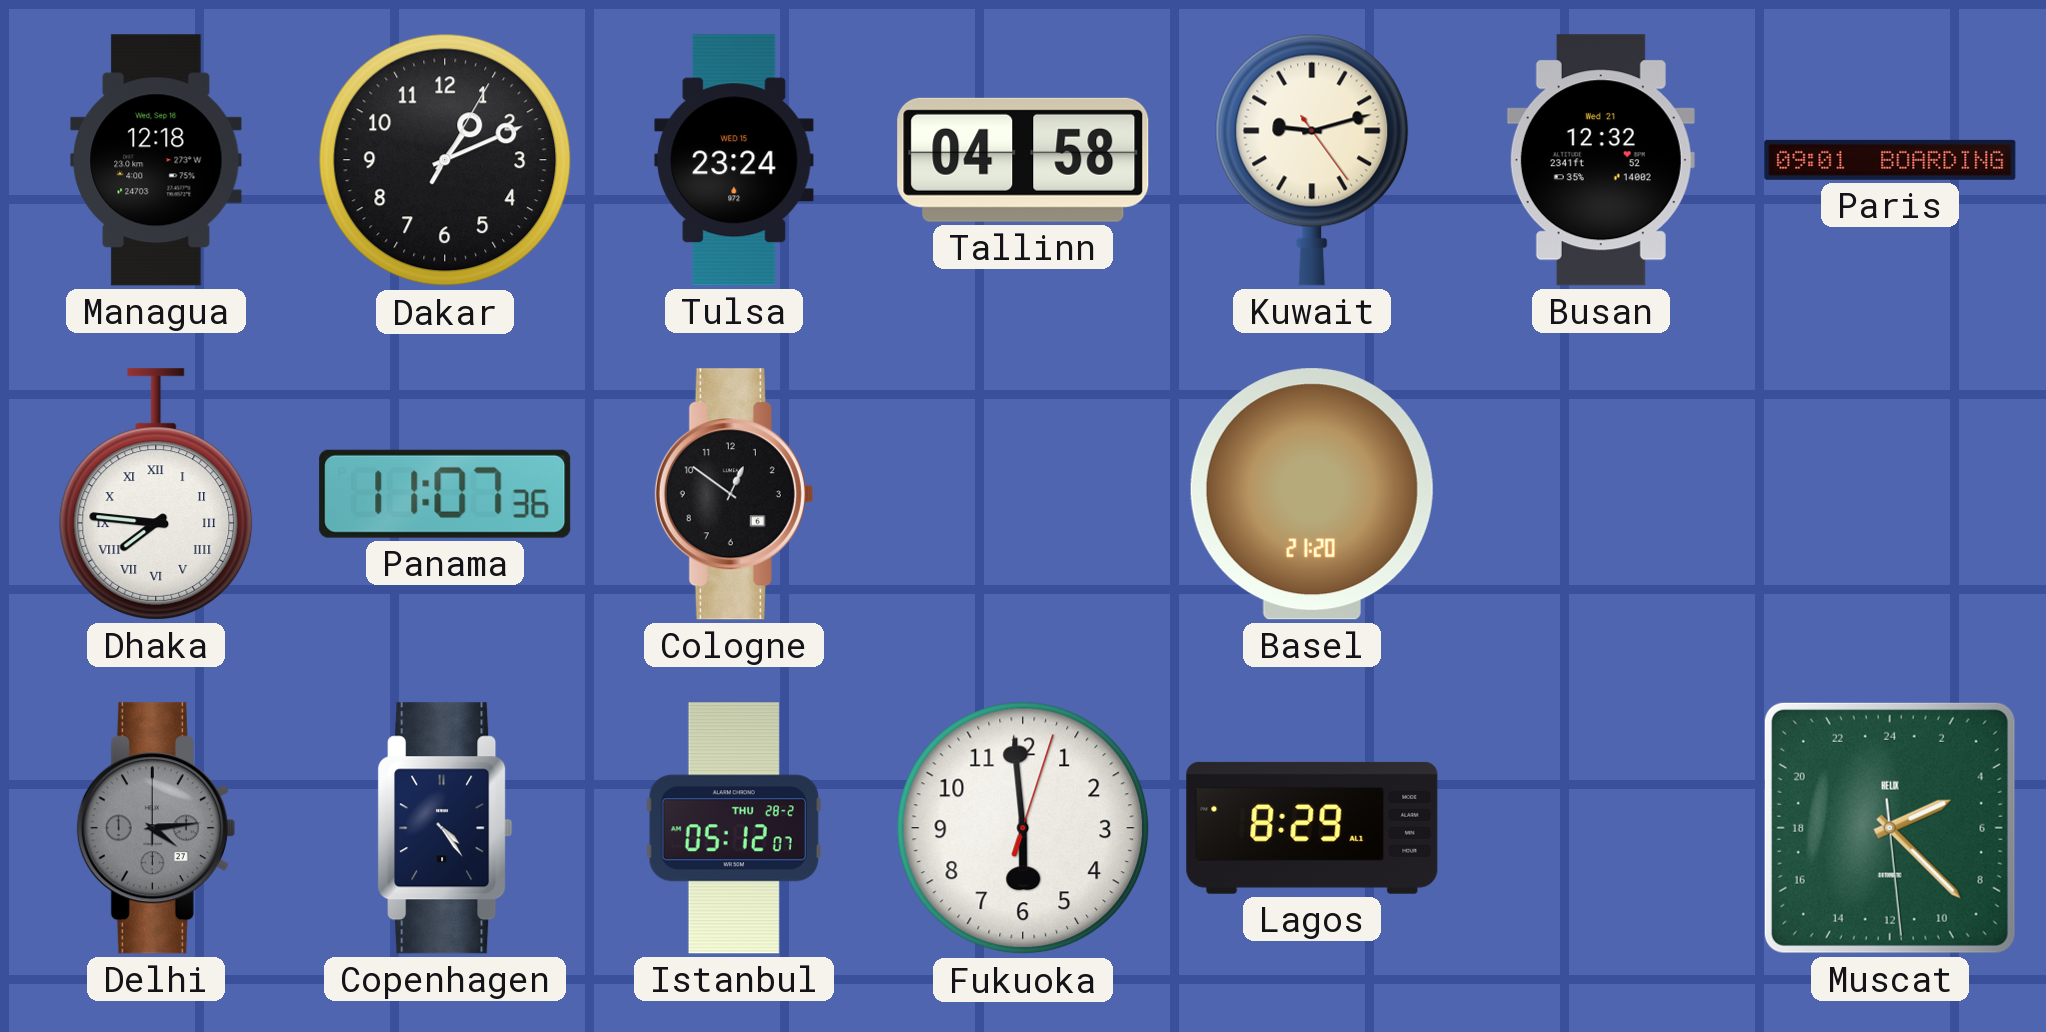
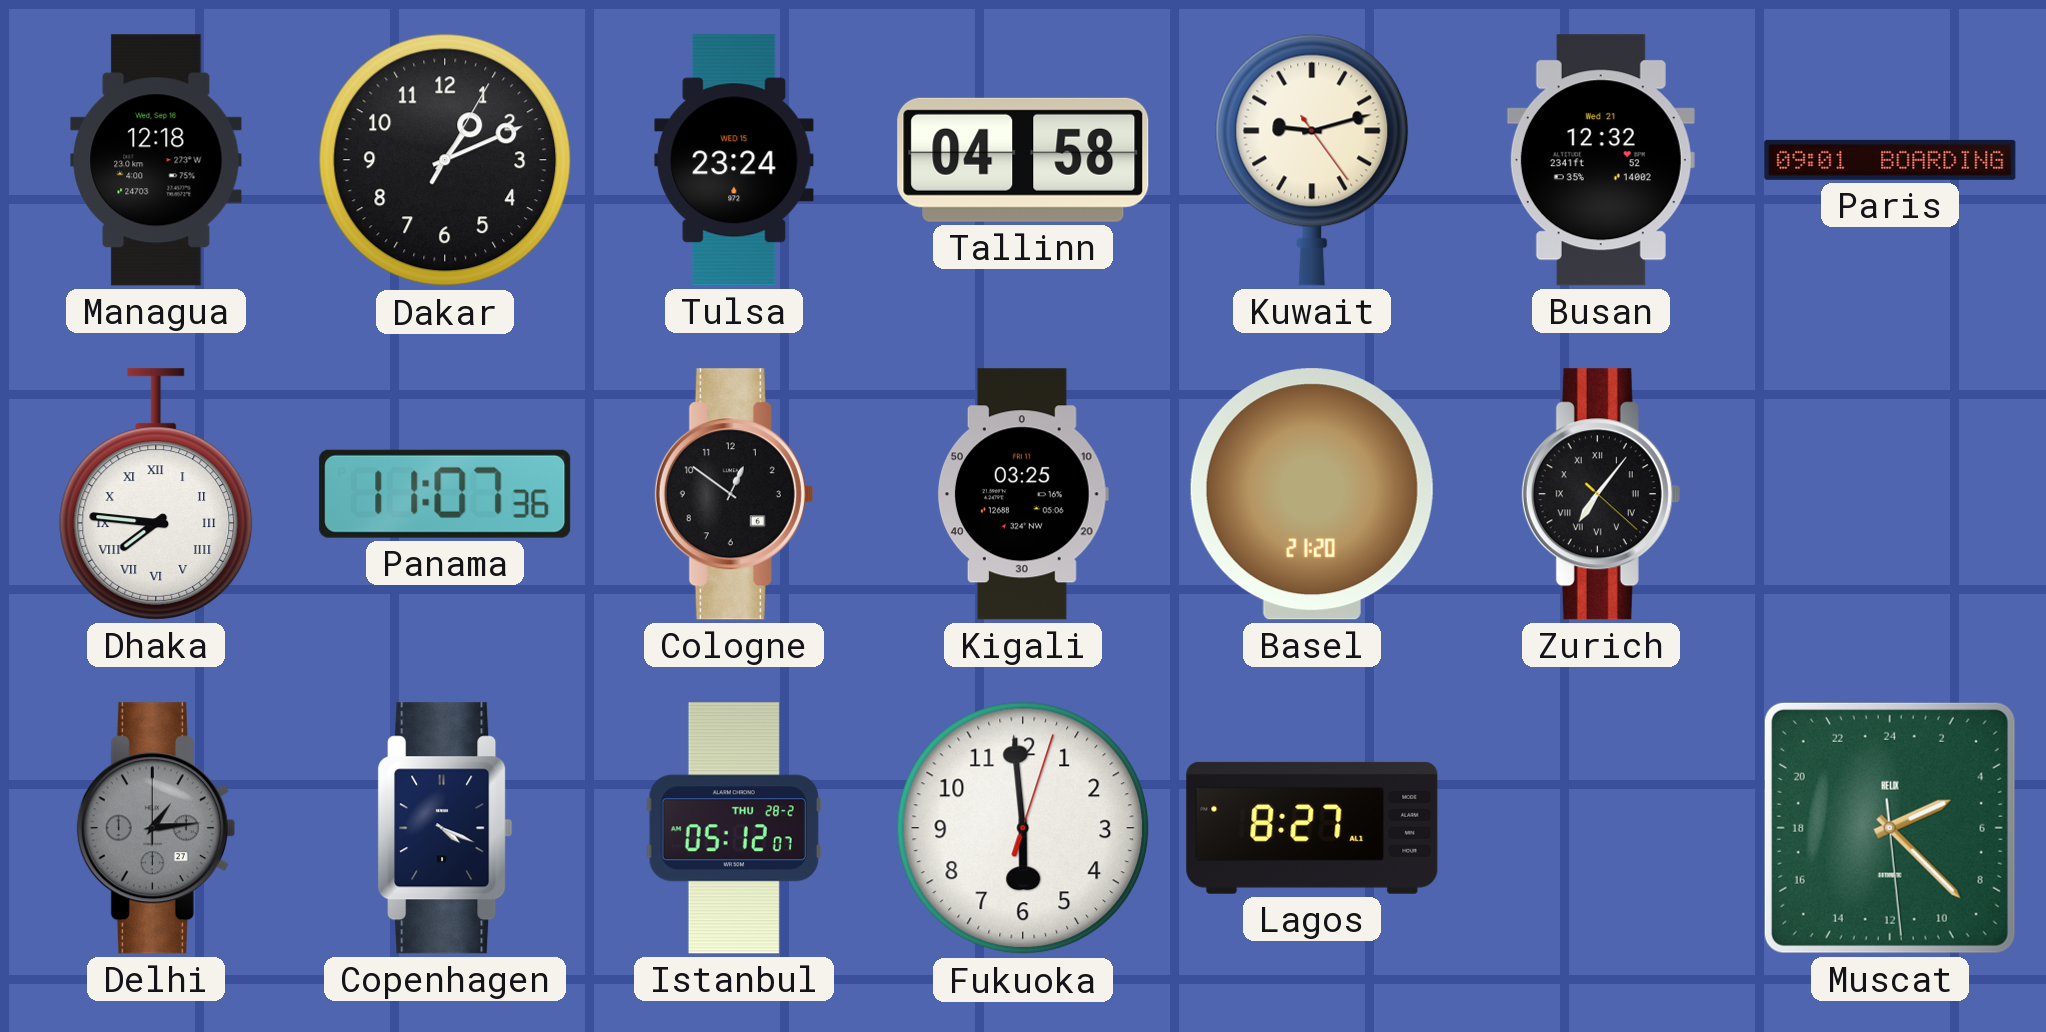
Kigali: none -> 03:25 (1023, 494)
Zurich: none -> 7:06 (1601, 494)
Delhi: 4:14 -> 1:14 (156, 828)
Copenhagen: 4:24 -> 4:19 (445, 828)
Lagos: 8:29 -> 8:27 (1312, 828)
